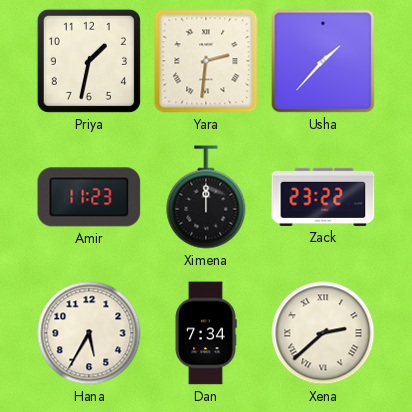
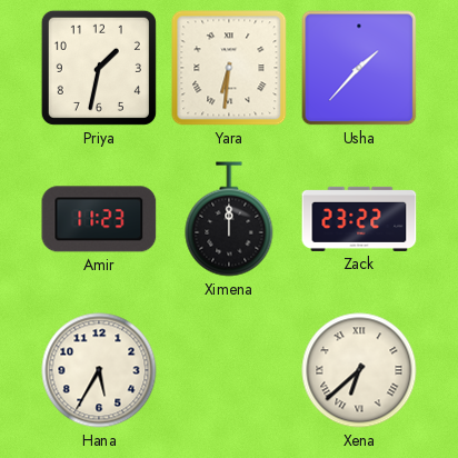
Yara: 2:31 -> 6:31 (229, 68)
Dan: 7:34 -> none (206, 333)
Xena: 2:38 -> 6:38 (359, 370)
